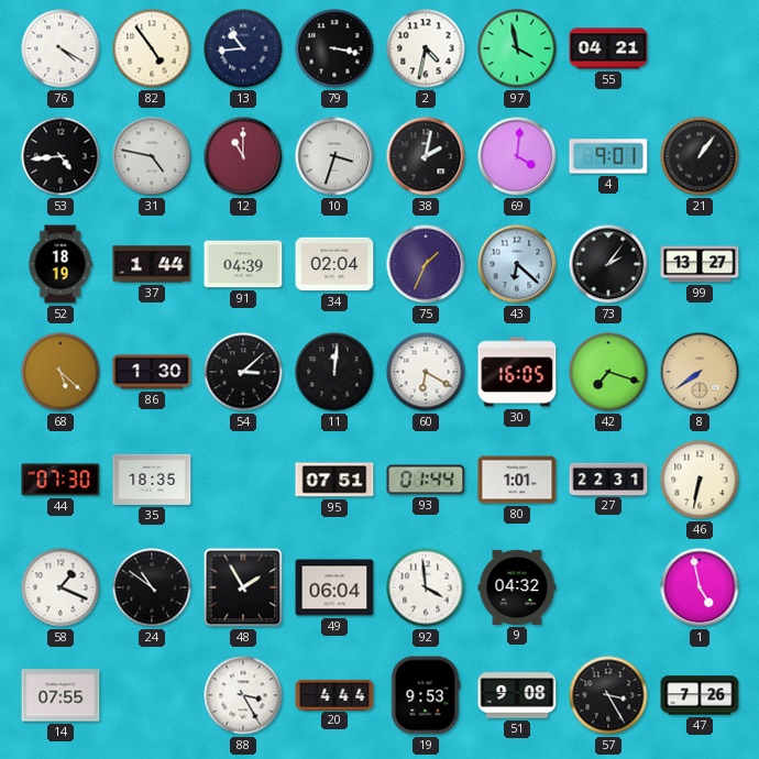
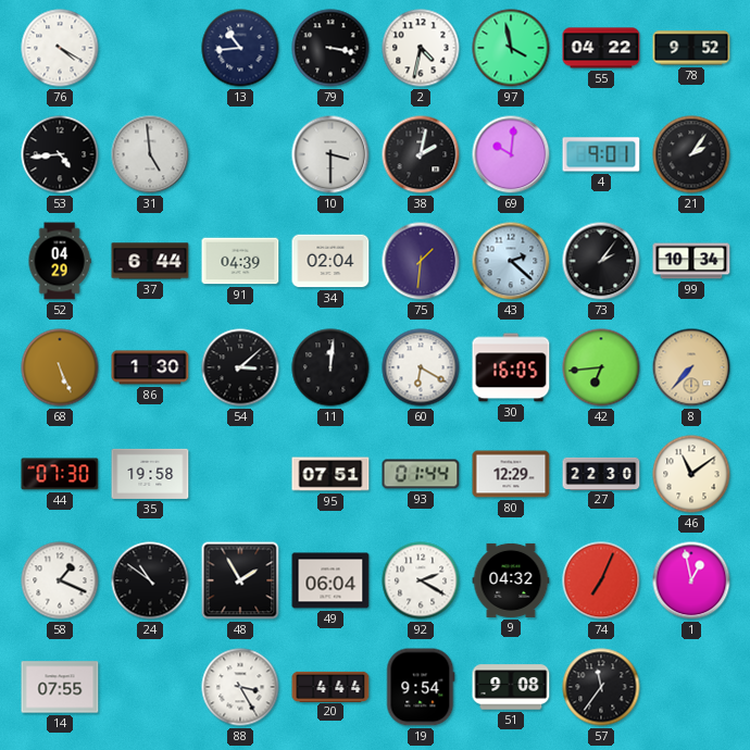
82: 4:54 -> none (152, 48)
55: 04:21 -> 04:22 (601, 48)
78: none -> 9:52 (691, 48)
31: 4:47 -> 4:59 (150, 154)
12: 11:00 -> none (243, 156)
10: 3:33 -> 3:30 (330, 154)
69: 4:01 -> 10:01 (511, 154)
21: 1:06 -> 2:06 (691, 154)
52: 18:19 -> 04:29 (60, 261)
37: 1:44 -> 6:44 (150, 261)
75: 1:34 -> 1:31 (421, 261)
43: 6:22 -> 2:22 (511, 261)
99: 13:27 -> 10:34 (691, 261)
68: 5:22 -> 5:26 (60, 367)
42: 7:18 -> 6:44 (601, 367)
8: 7:39 -> 7:37 (691, 367)
35: 18:35 -> 19:58 (150, 474)
80: 1:01 -> 12:29 (511, 474)
27: 22:31 -> 22:30 (601, 473)
46: 6:32 -> 11:09 (691, 474)
92: 3:59 -> 2:20 (421, 580)
74: none -> 7:04 (601, 580)
1: 4:58 -> 12:58 (691, 580)
19: 9:53 -> 9:54 (421, 687)
57: 3:25 -> 11:36 (601, 687)
47: 7:26 -> none (700, 695)
